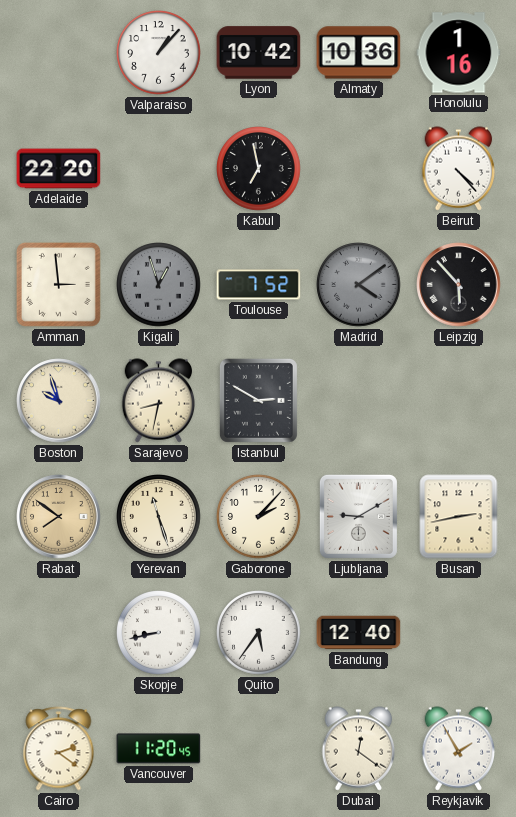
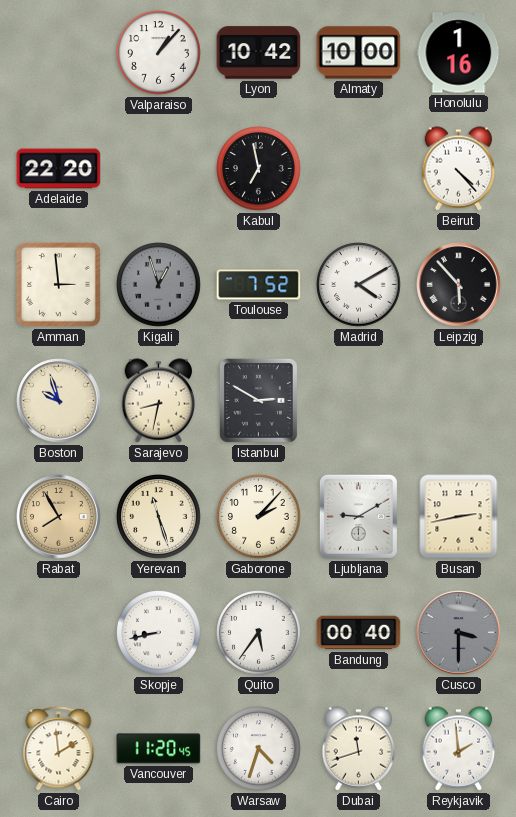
Almaty: 10:36 -> 10:00 (359, 53)
Madrid: 4:09 -> 4:10 (359, 285)
Madrid dial: grey -> white (359, 285)
Rabat: 7:51 -> 7:55 (59, 517)
Bandung: 12:40 -> 00:40 (359, 633)
Cusco: none -> 3:30 (459, 633)
Cairo: 2:21 -> 1:59 (59, 749)
Warsaw: none -> 4:33 (259, 749)
Dubai: 12:21 -> 11:42 (359, 749)
Reykjavik: 1:55 -> 1:59 (459, 749)
